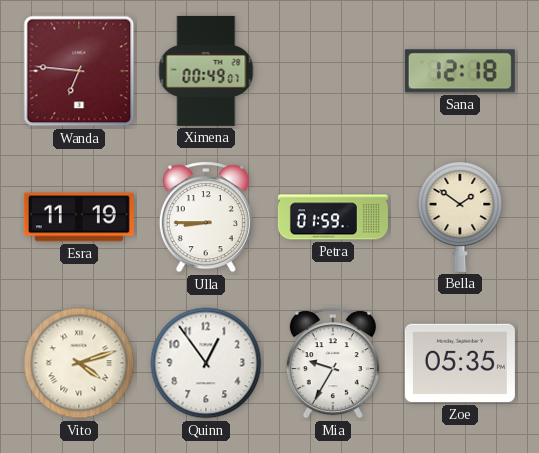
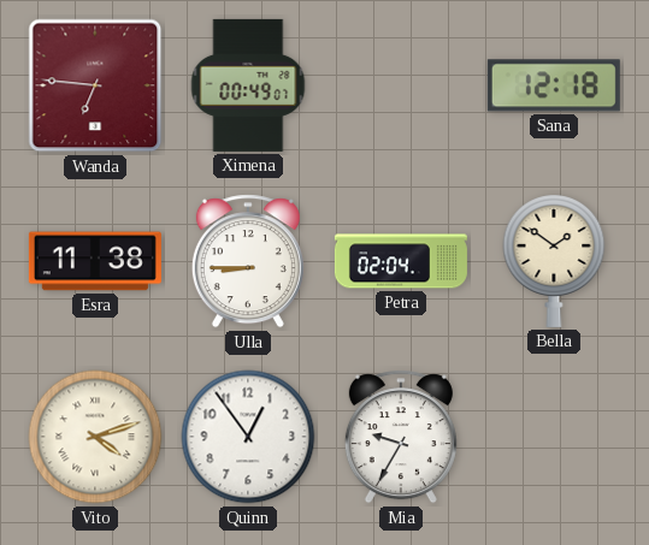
Esra: 11:19 -> 11:38 (95, 261)
Petra: 01:59 -> 02:04 (401, 261)
Zoe: 05:35 -> none (460, 363)
